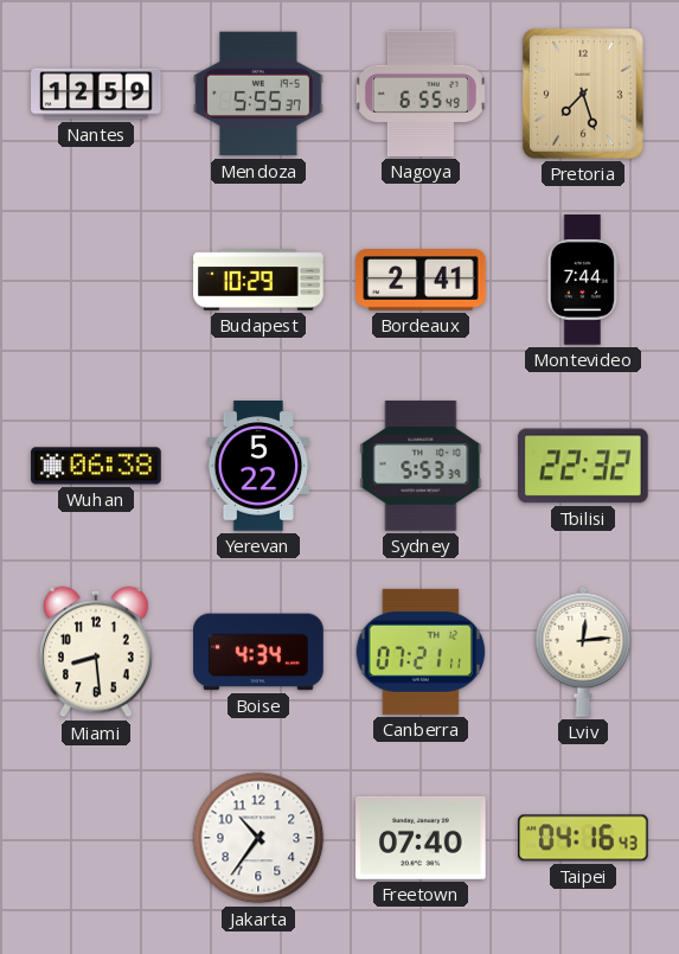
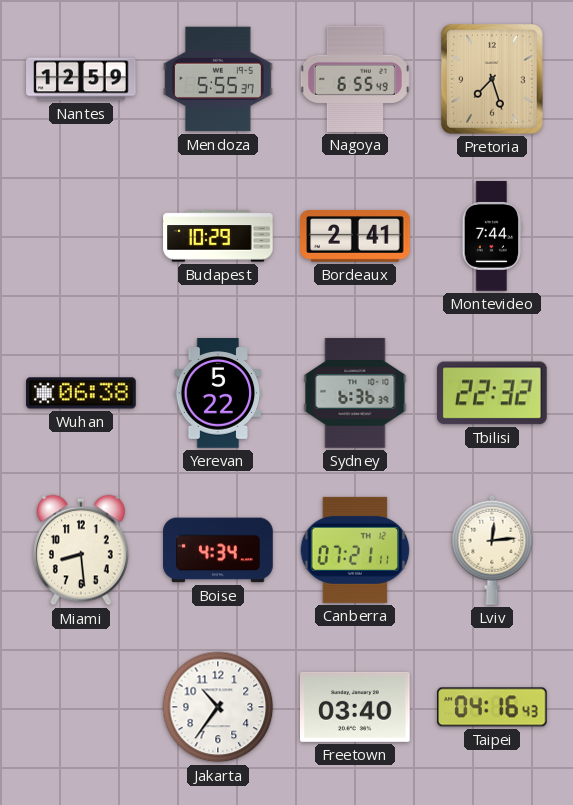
Sydney: 5:53 -> 6:36 (355, 393)
Freetown: 07:40 -> 03:40 (356, 707)
